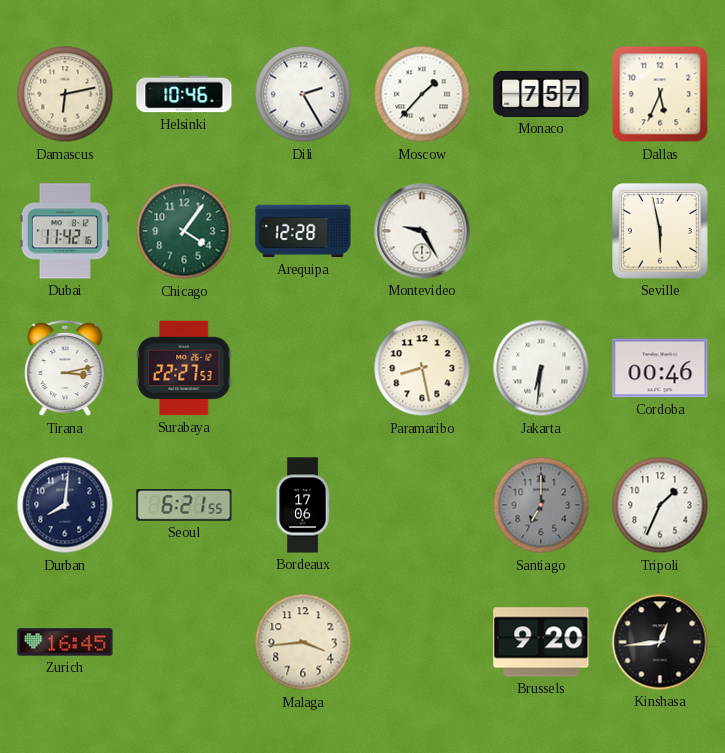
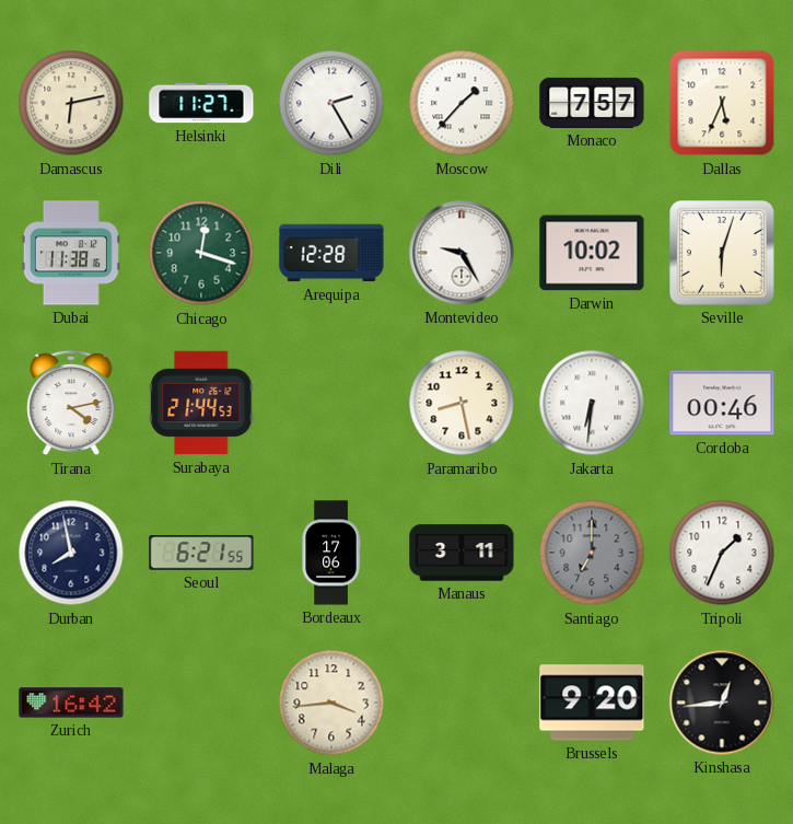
Helsinki: 10:46 -> 11:27 (201, 103)
Dubai: 11:42 -> 11:38 (71, 253)
Chicago: 4:06 -> 12:18 (201, 253)
Darwin: none -> 10:02 (592, 253)
Seville: 5:58 -> 6:03 (723, 254)
Tirana: 3:13 -> 4:13 (71, 403)
Surabaya: 22:27 -> 21:44 (201, 403)
Durban: 8:01 -> 7:58 (71, 553)
Manaus: none -> 3:11 (462, 553)
Zurich: 16:45 -> 16:42 (71, 703)
